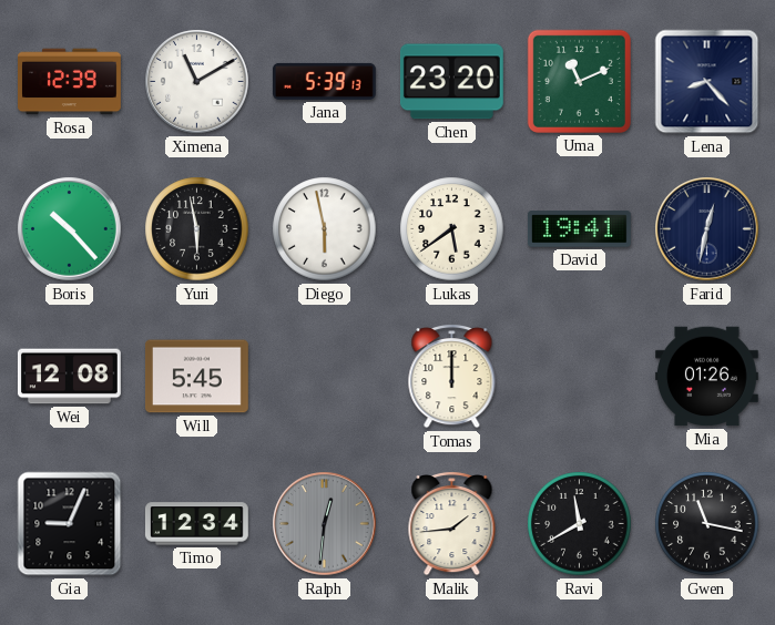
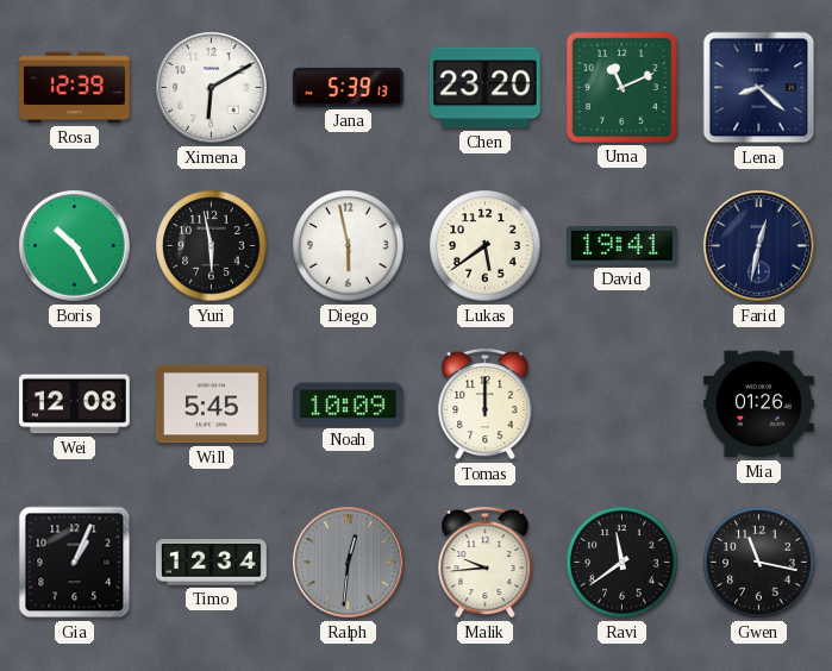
Ximena: 11:10 -> 6:10 (212, 88)
Lena: 8:23 -> 8:22 (759, 88)
Boris: 10:23 -> 10:25 (75, 246)
Noah: none -> 10:09 (348, 405)
Gia: 9:04 -> 1:04 (75, 563)
Malik: 1:44 -> 9:44 (486, 562)
Ravi: 11:40 -> 11:39 (623, 563)
